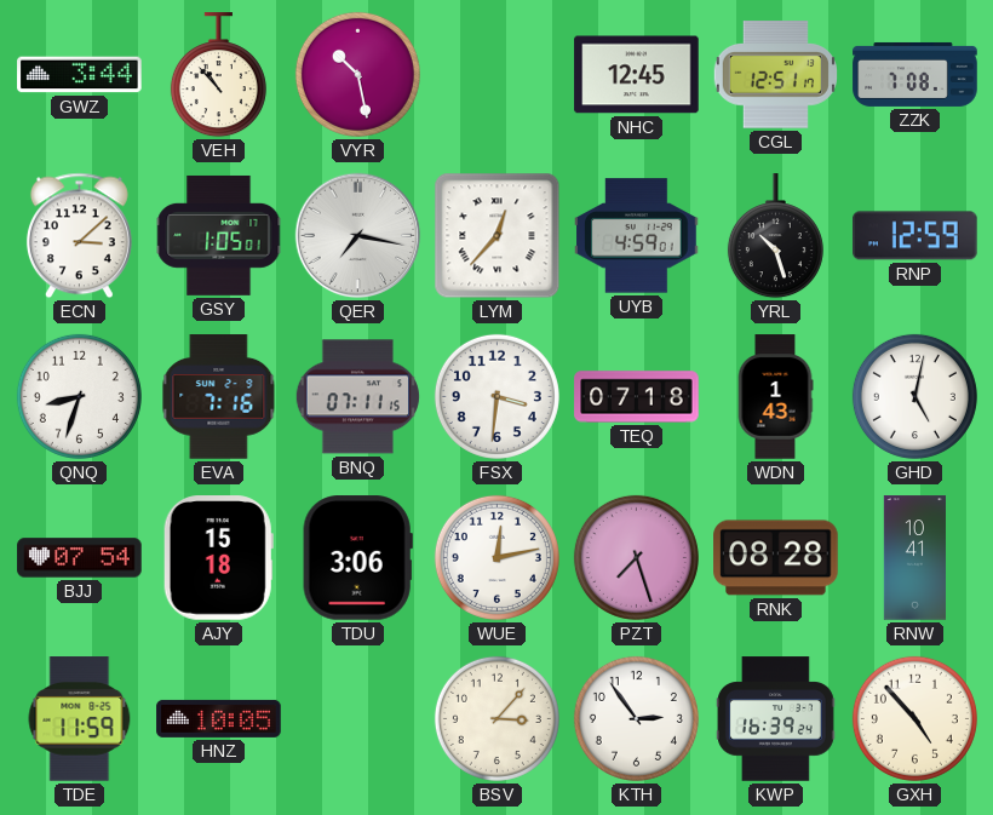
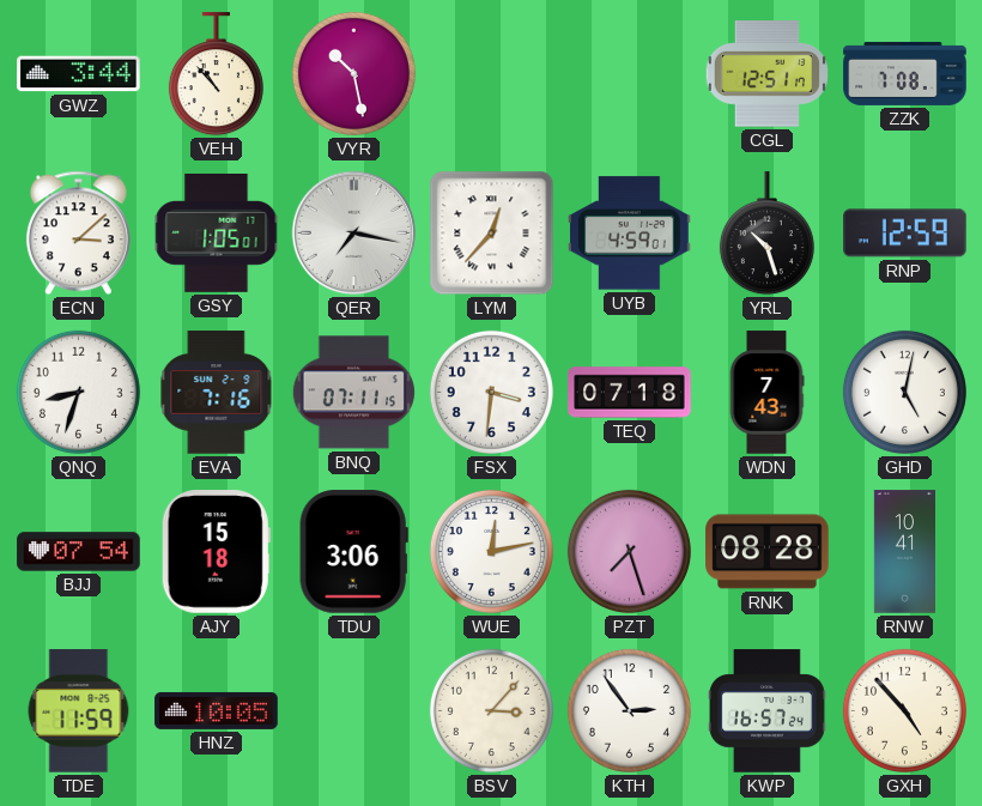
NHC: 12:45 -> none (637, 75)
WDN: 1:43 -> 7:43 (766, 393)
KWP: 16:39 -> 16:57 (766, 711)
